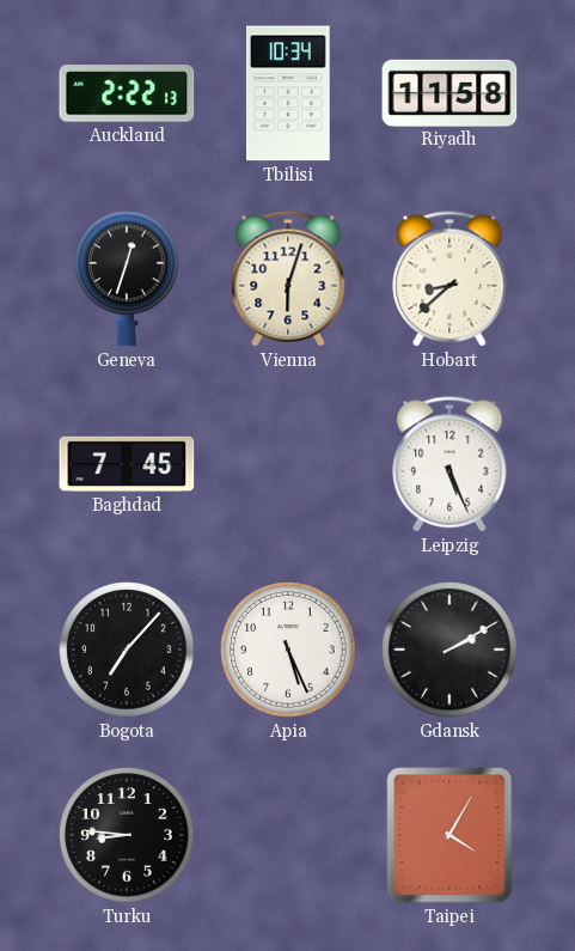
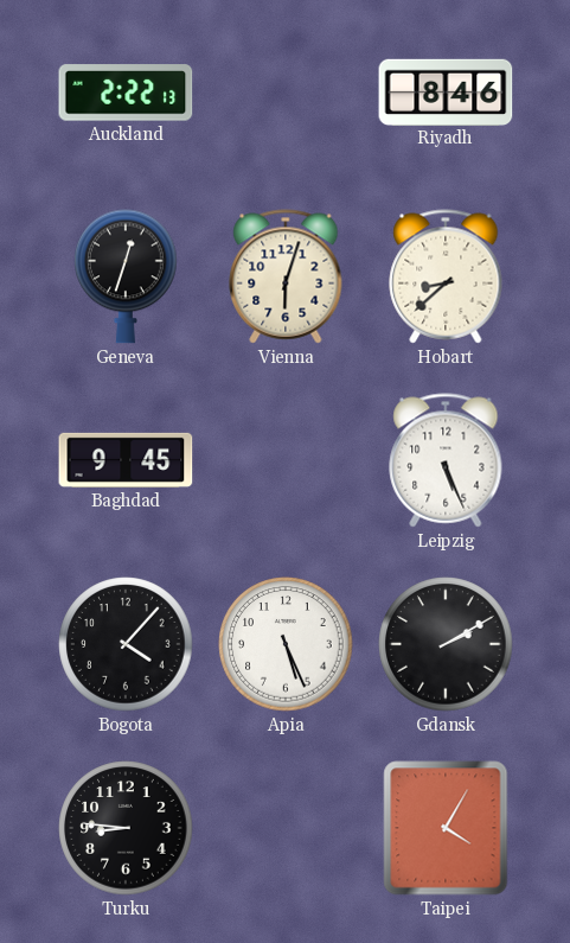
Tbilisi: 10:34 -> none (288, 93)
Riyadh: 11:58 -> 8:46 (446, 91)
Baghdad: 7:45 -> 9:45 (126, 460)
Bogota: 7:07 -> 4:07 (126, 644)
